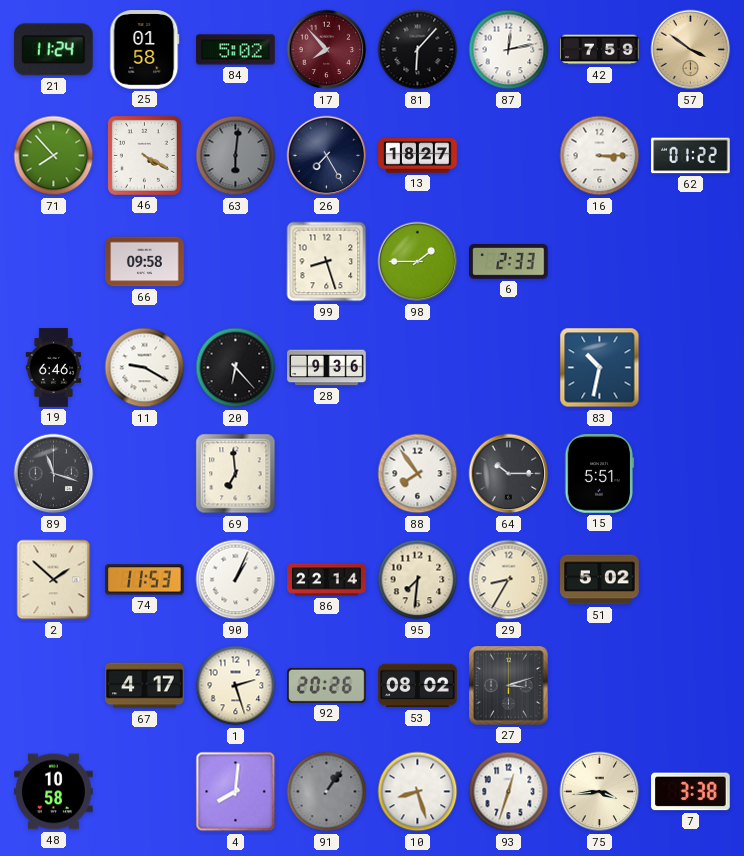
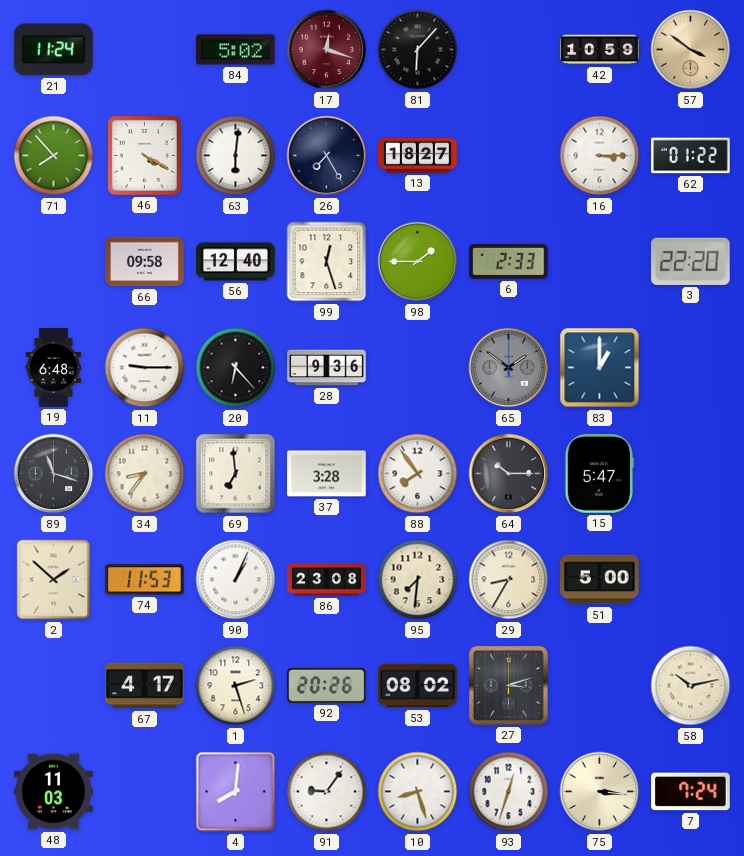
25: 01:58 -> none (145, 50)
17: 7:53 -> 12:18 (327, 50)
87: 12:13 -> none (509, 50)
42: 7:59 -> 10:59 (600, 50)
63 dial: grey -> white (236, 156)
56: none -> 12:40 (236, 262)
99: 8:27 -> 12:27 (327, 262)
3: none -> 22:20 (691, 261)
19: 6:46 -> 6:48 (54, 368)
11: 9:20 -> 9:15 (145, 368)
65: none -> 1:51 (509, 368)
83: 10:32 -> 1:00 (600, 368)
34: none -> 8:36 (145, 474)
37: none -> 3:28 (327, 474)
15: 5:51 -> 5:47 (599, 474)
86: 22:14 -> 23:08 (327, 580)
51: 5:02 -> 5:00 (600, 580)
58: none -> 10:13 (691, 686)
48: 10:58 -> 11:03 (54, 792)
91: 1:06 -> 9:06 (327, 792)
91 dial: grey -> white (327, 792)
75: 3:44 -> 3:16 (600, 792)
7: 3:38 -> 7:24 (691, 792)
